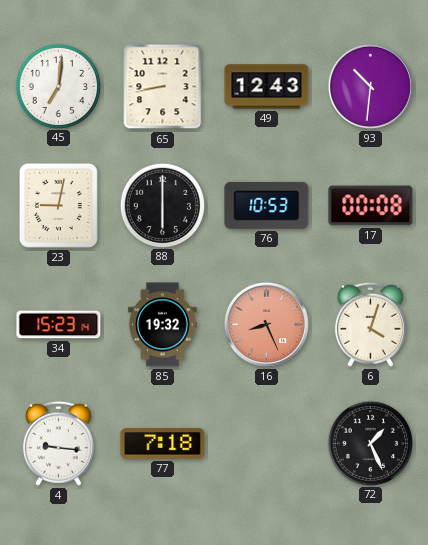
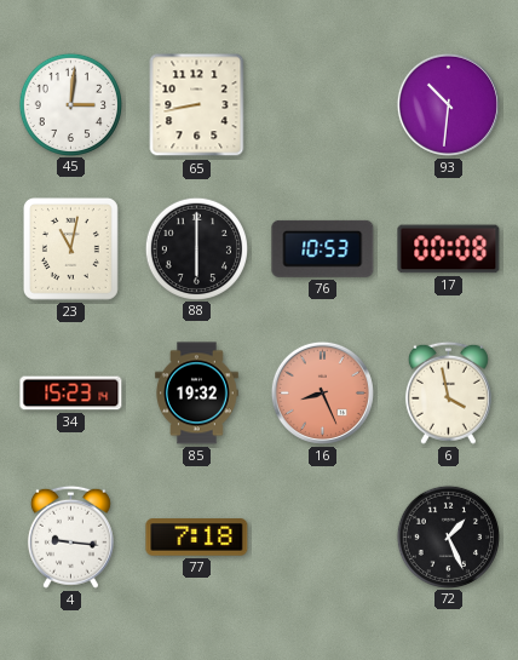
45: 7:01 -> 3:01 (70, 104)
49: 12:43 -> none (267, 87)
23: 9:02 -> 11:02 (70, 248)
6: 4:03 -> 3:58 (448, 392)
